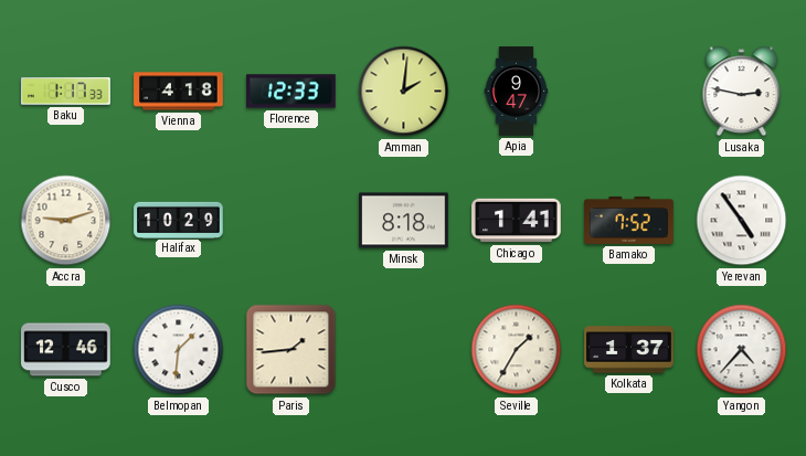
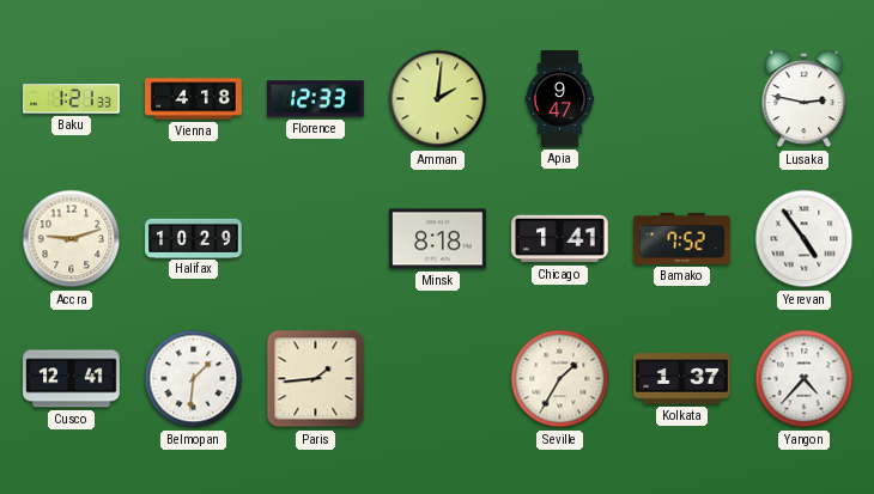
Baku: 1:17 -> 1:21 (72, 99)
Cusco: 12:46 -> 12:41 (72, 379)
